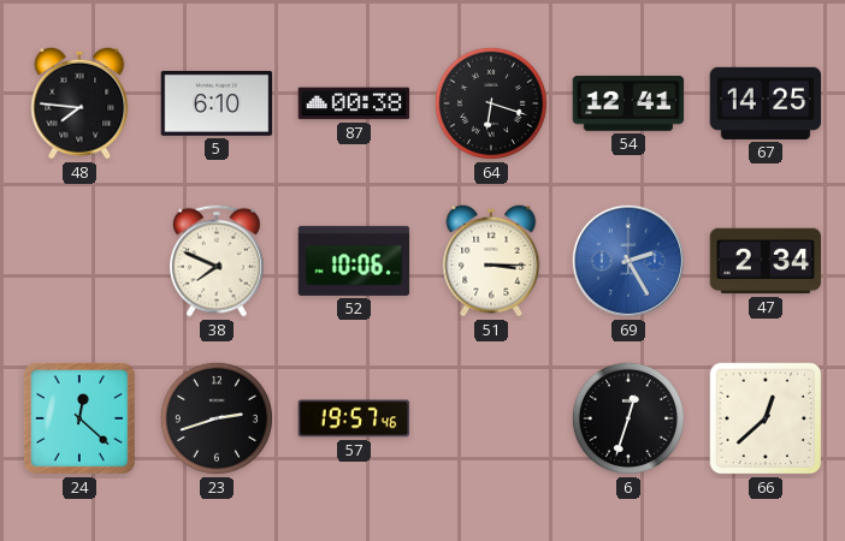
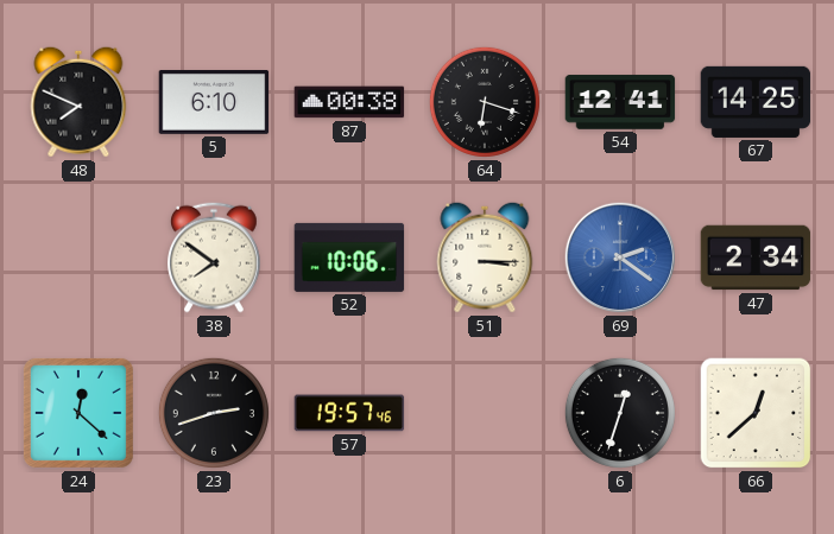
48: 7:46 -> 7:49 (78, 102)
38: 7:49 -> 7:51 (215, 258)
69: 2:25 -> 2:21 (620, 258)
